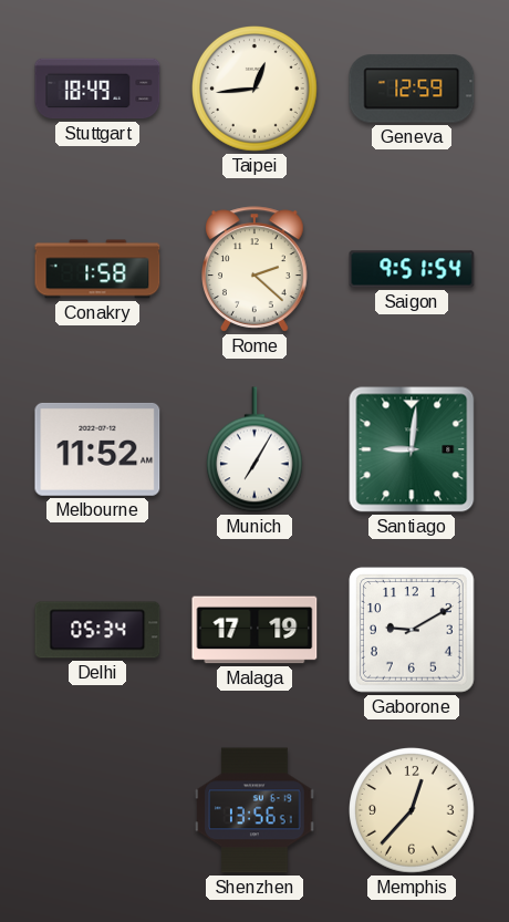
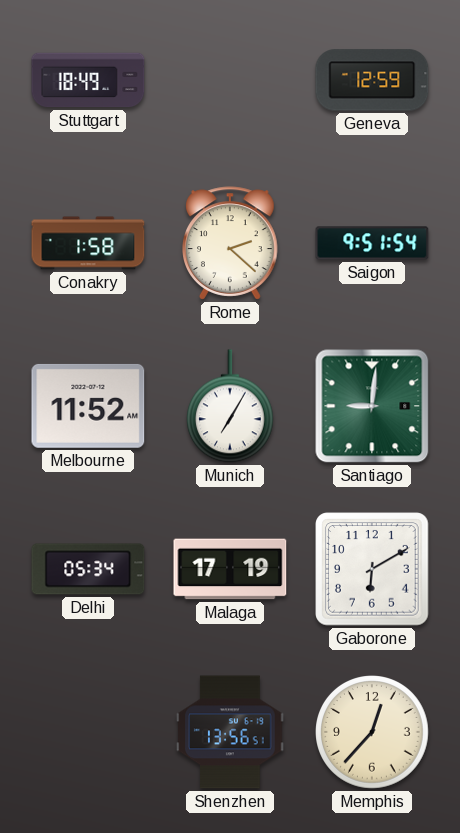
Taipei: 12:44 -> none (256, 90)
Gaborone: 9:10 -> 6:10 (372, 569)
